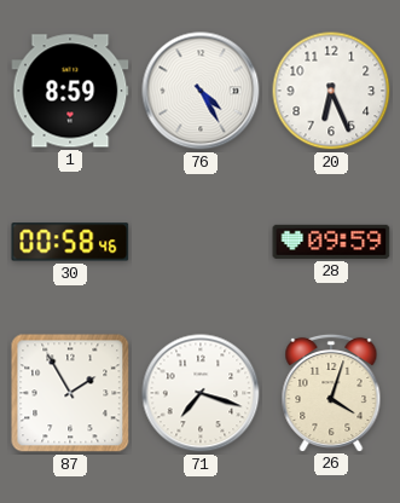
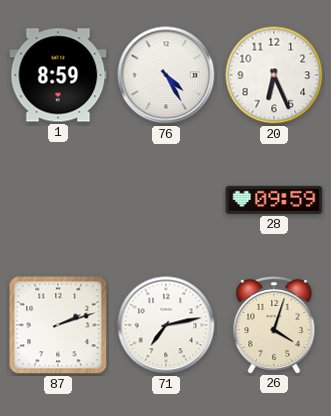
30: 00:58 -> none (70, 242)
87: 1:55 -> 2:12 (58, 325)
71: 7:18 -> 7:13 (166, 325)
